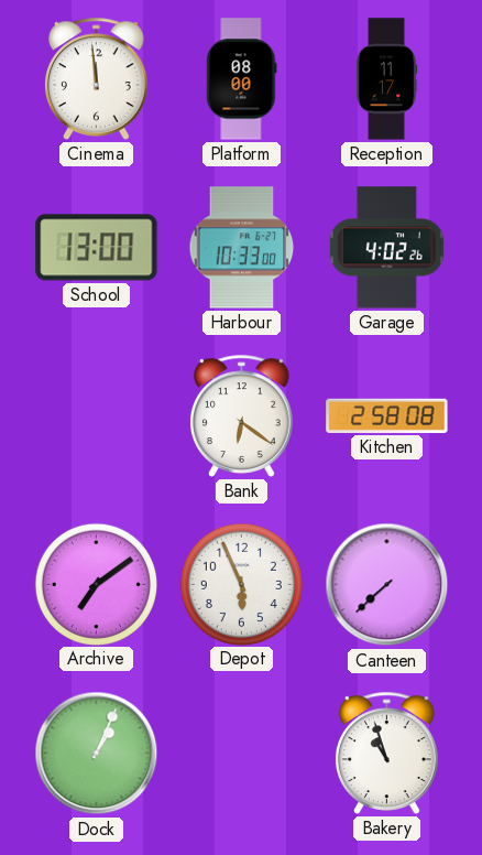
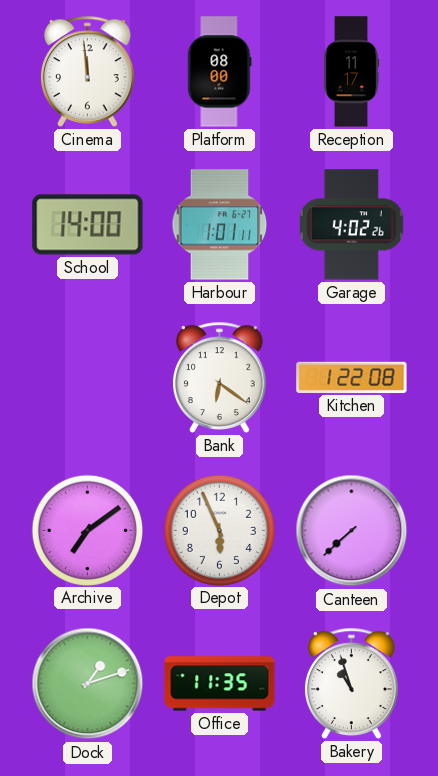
School: 13:00 -> 14:00 (88, 225)
Harbour: 10:33 -> 1:01 (220, 225)
Kitchen: 2:58 -> 1:22 (352, 377)
Dock: 1:04 -> 1:12 (88, 684)
Office: none -> 11:35 (220, 684)
